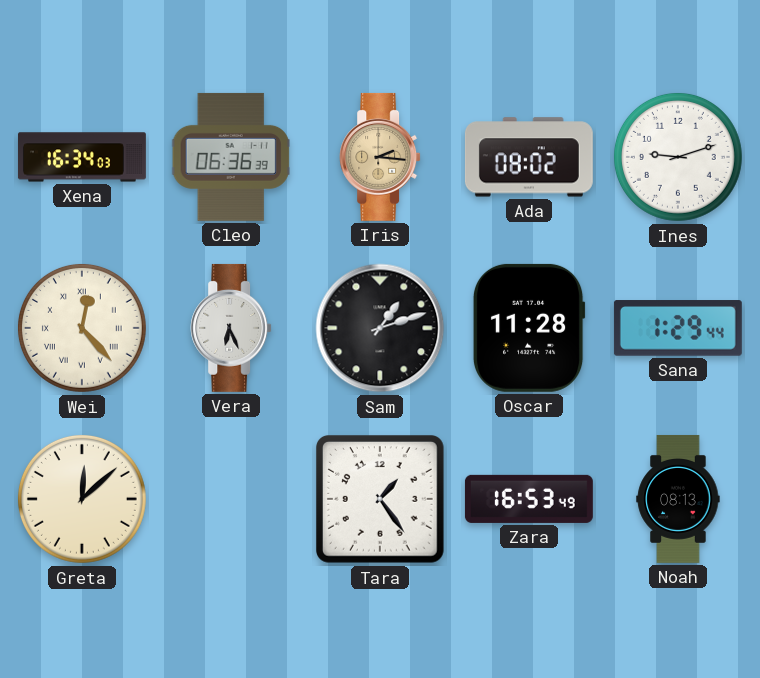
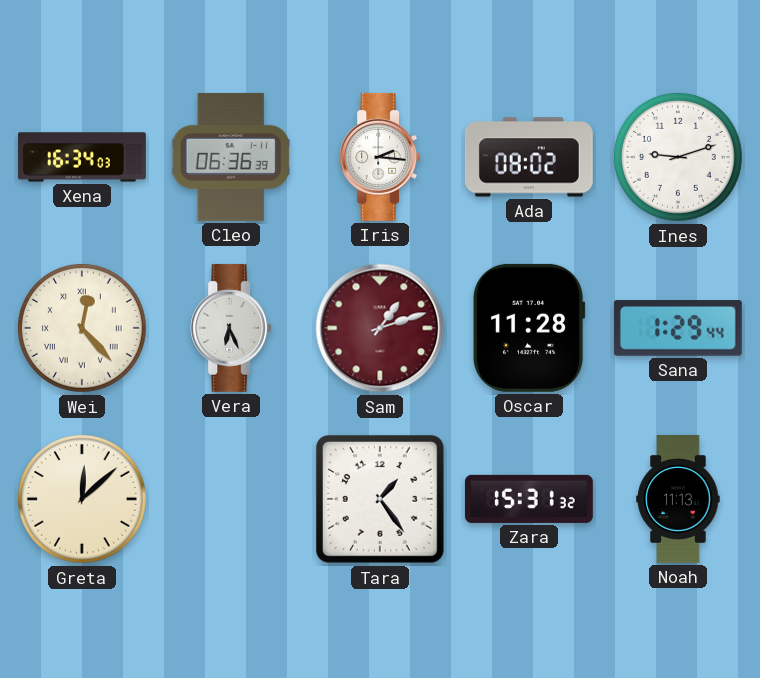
Iris dial: champagne -> white (380, 157)
Sam dial: black -> burgundy (380, 328)
Zara: 16:53 -> 15:31 (529, 499)
Noah: 08:13 -> 11:13 (678, 499)
